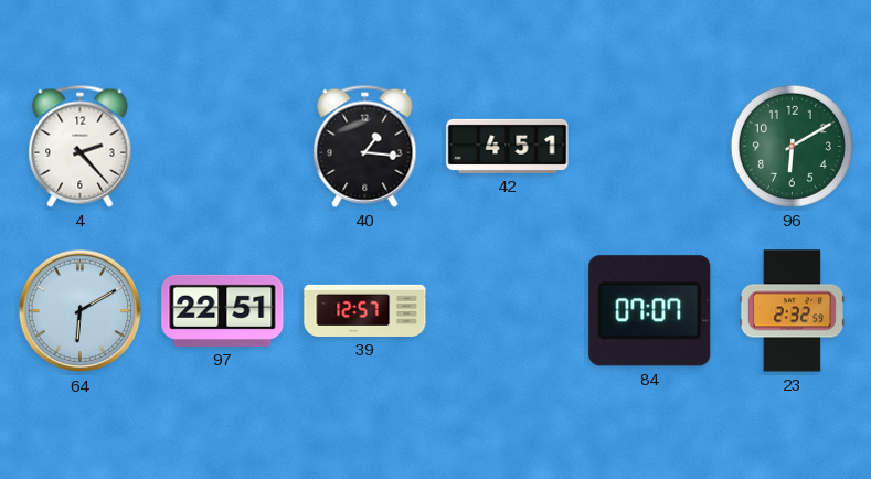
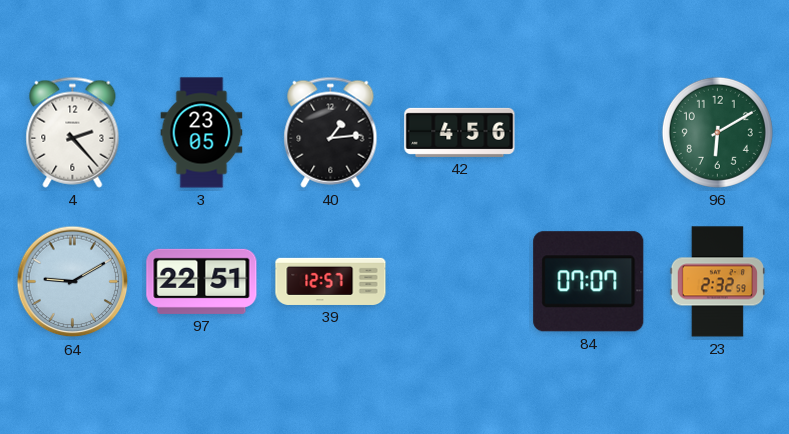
3: none -> 23:05 (202, 133)
40: 1:16 -> 1:14 (331, 132)
42: 4:51 -> 4:56 (460, 132)
64: 6:10 -> 9:10 (73, 282)
